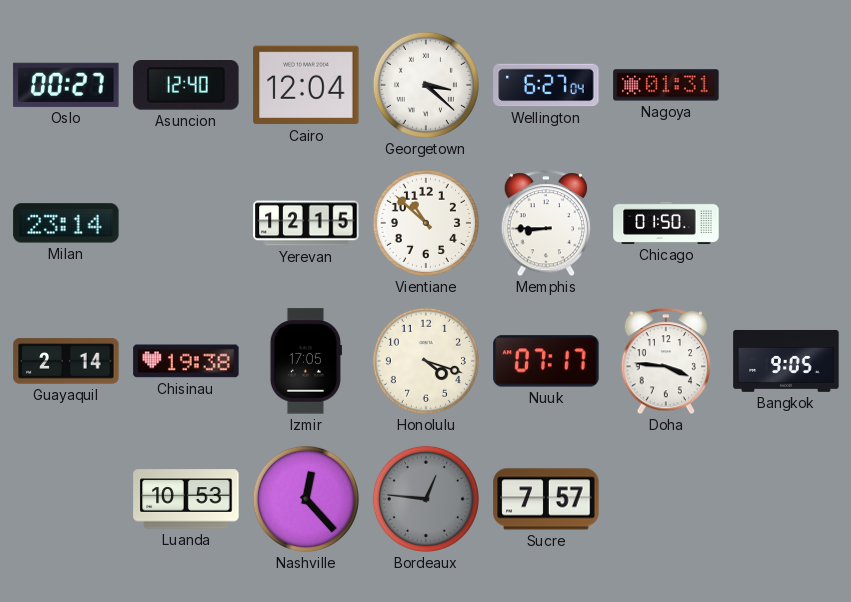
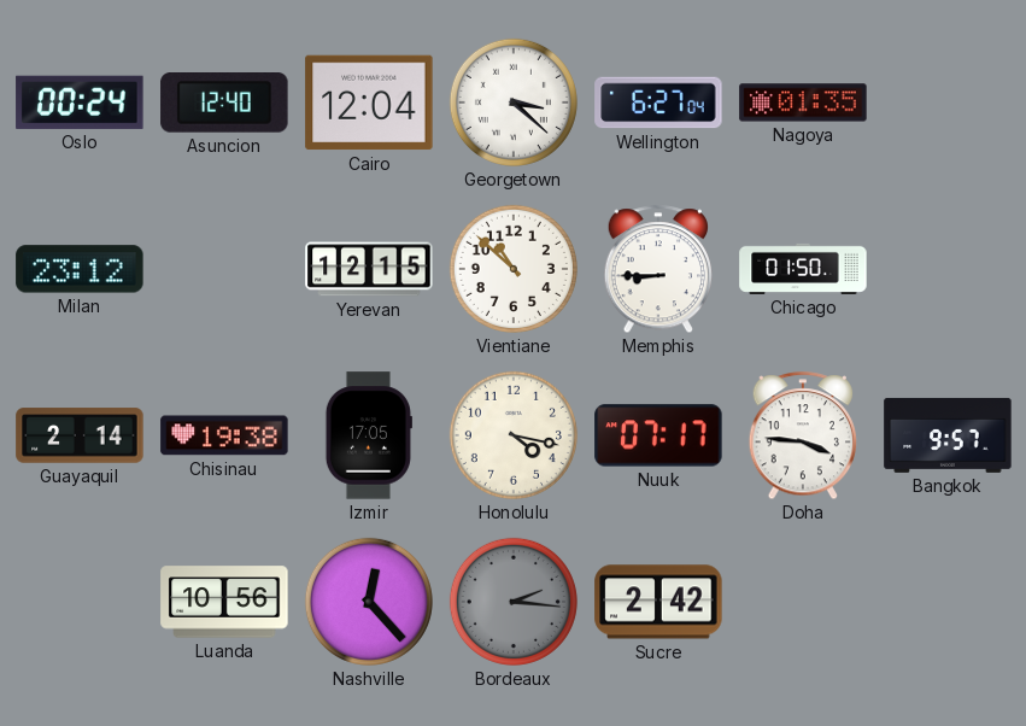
Oslo: 00:27 -> 00:24 (80, 103)
Nagoya: 01:31 -> 01:35 (803, 103)
Milan: 23:14 -> 23:12 (80, 269)
Honolulu: 4:18 -> 4:17 (514, 435)
Bangkok: 9:05 -> 9:57 (948, 435)
Luanda: 10:53 -> 10:56 (224, 602)
Bordeaux: 12:46 -> 2:16 (514, 602)
Sucre: 7:57 -> 2:42 (658, 602)
